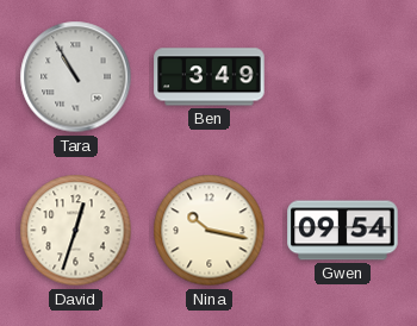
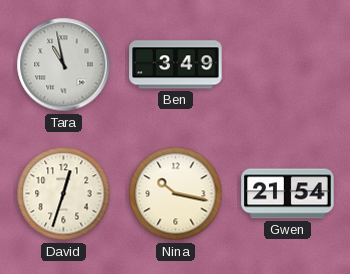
Tara: 10:55 -> 10:58 (64, 65)
Gwen: 09:54 -> 21:54 (288, 194)
